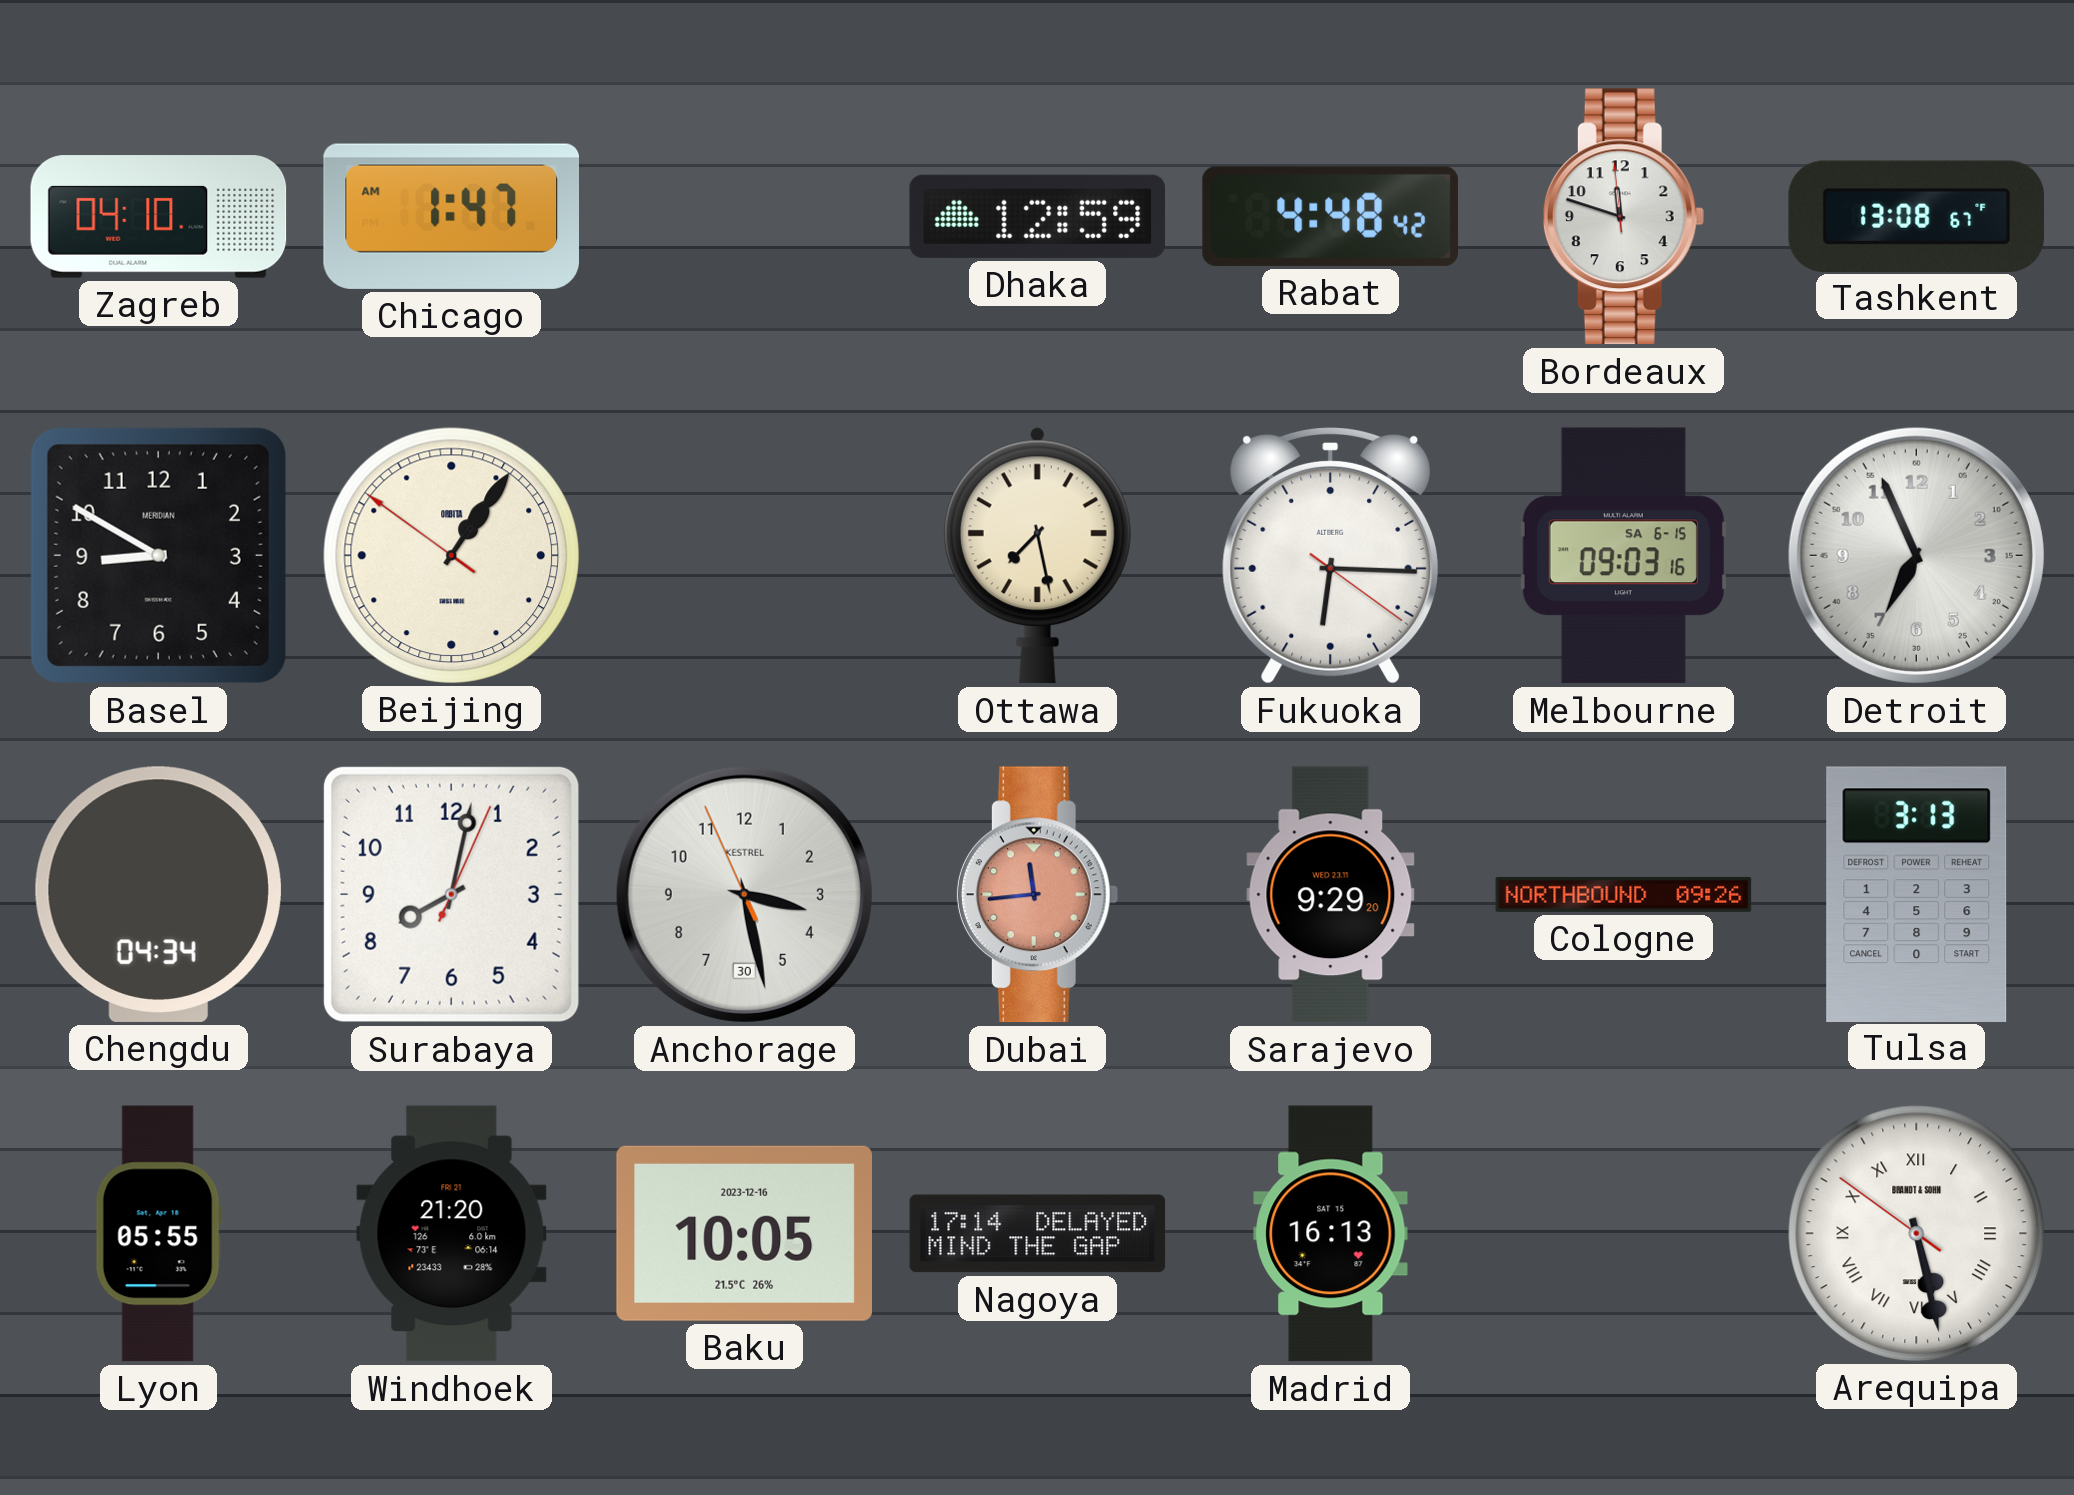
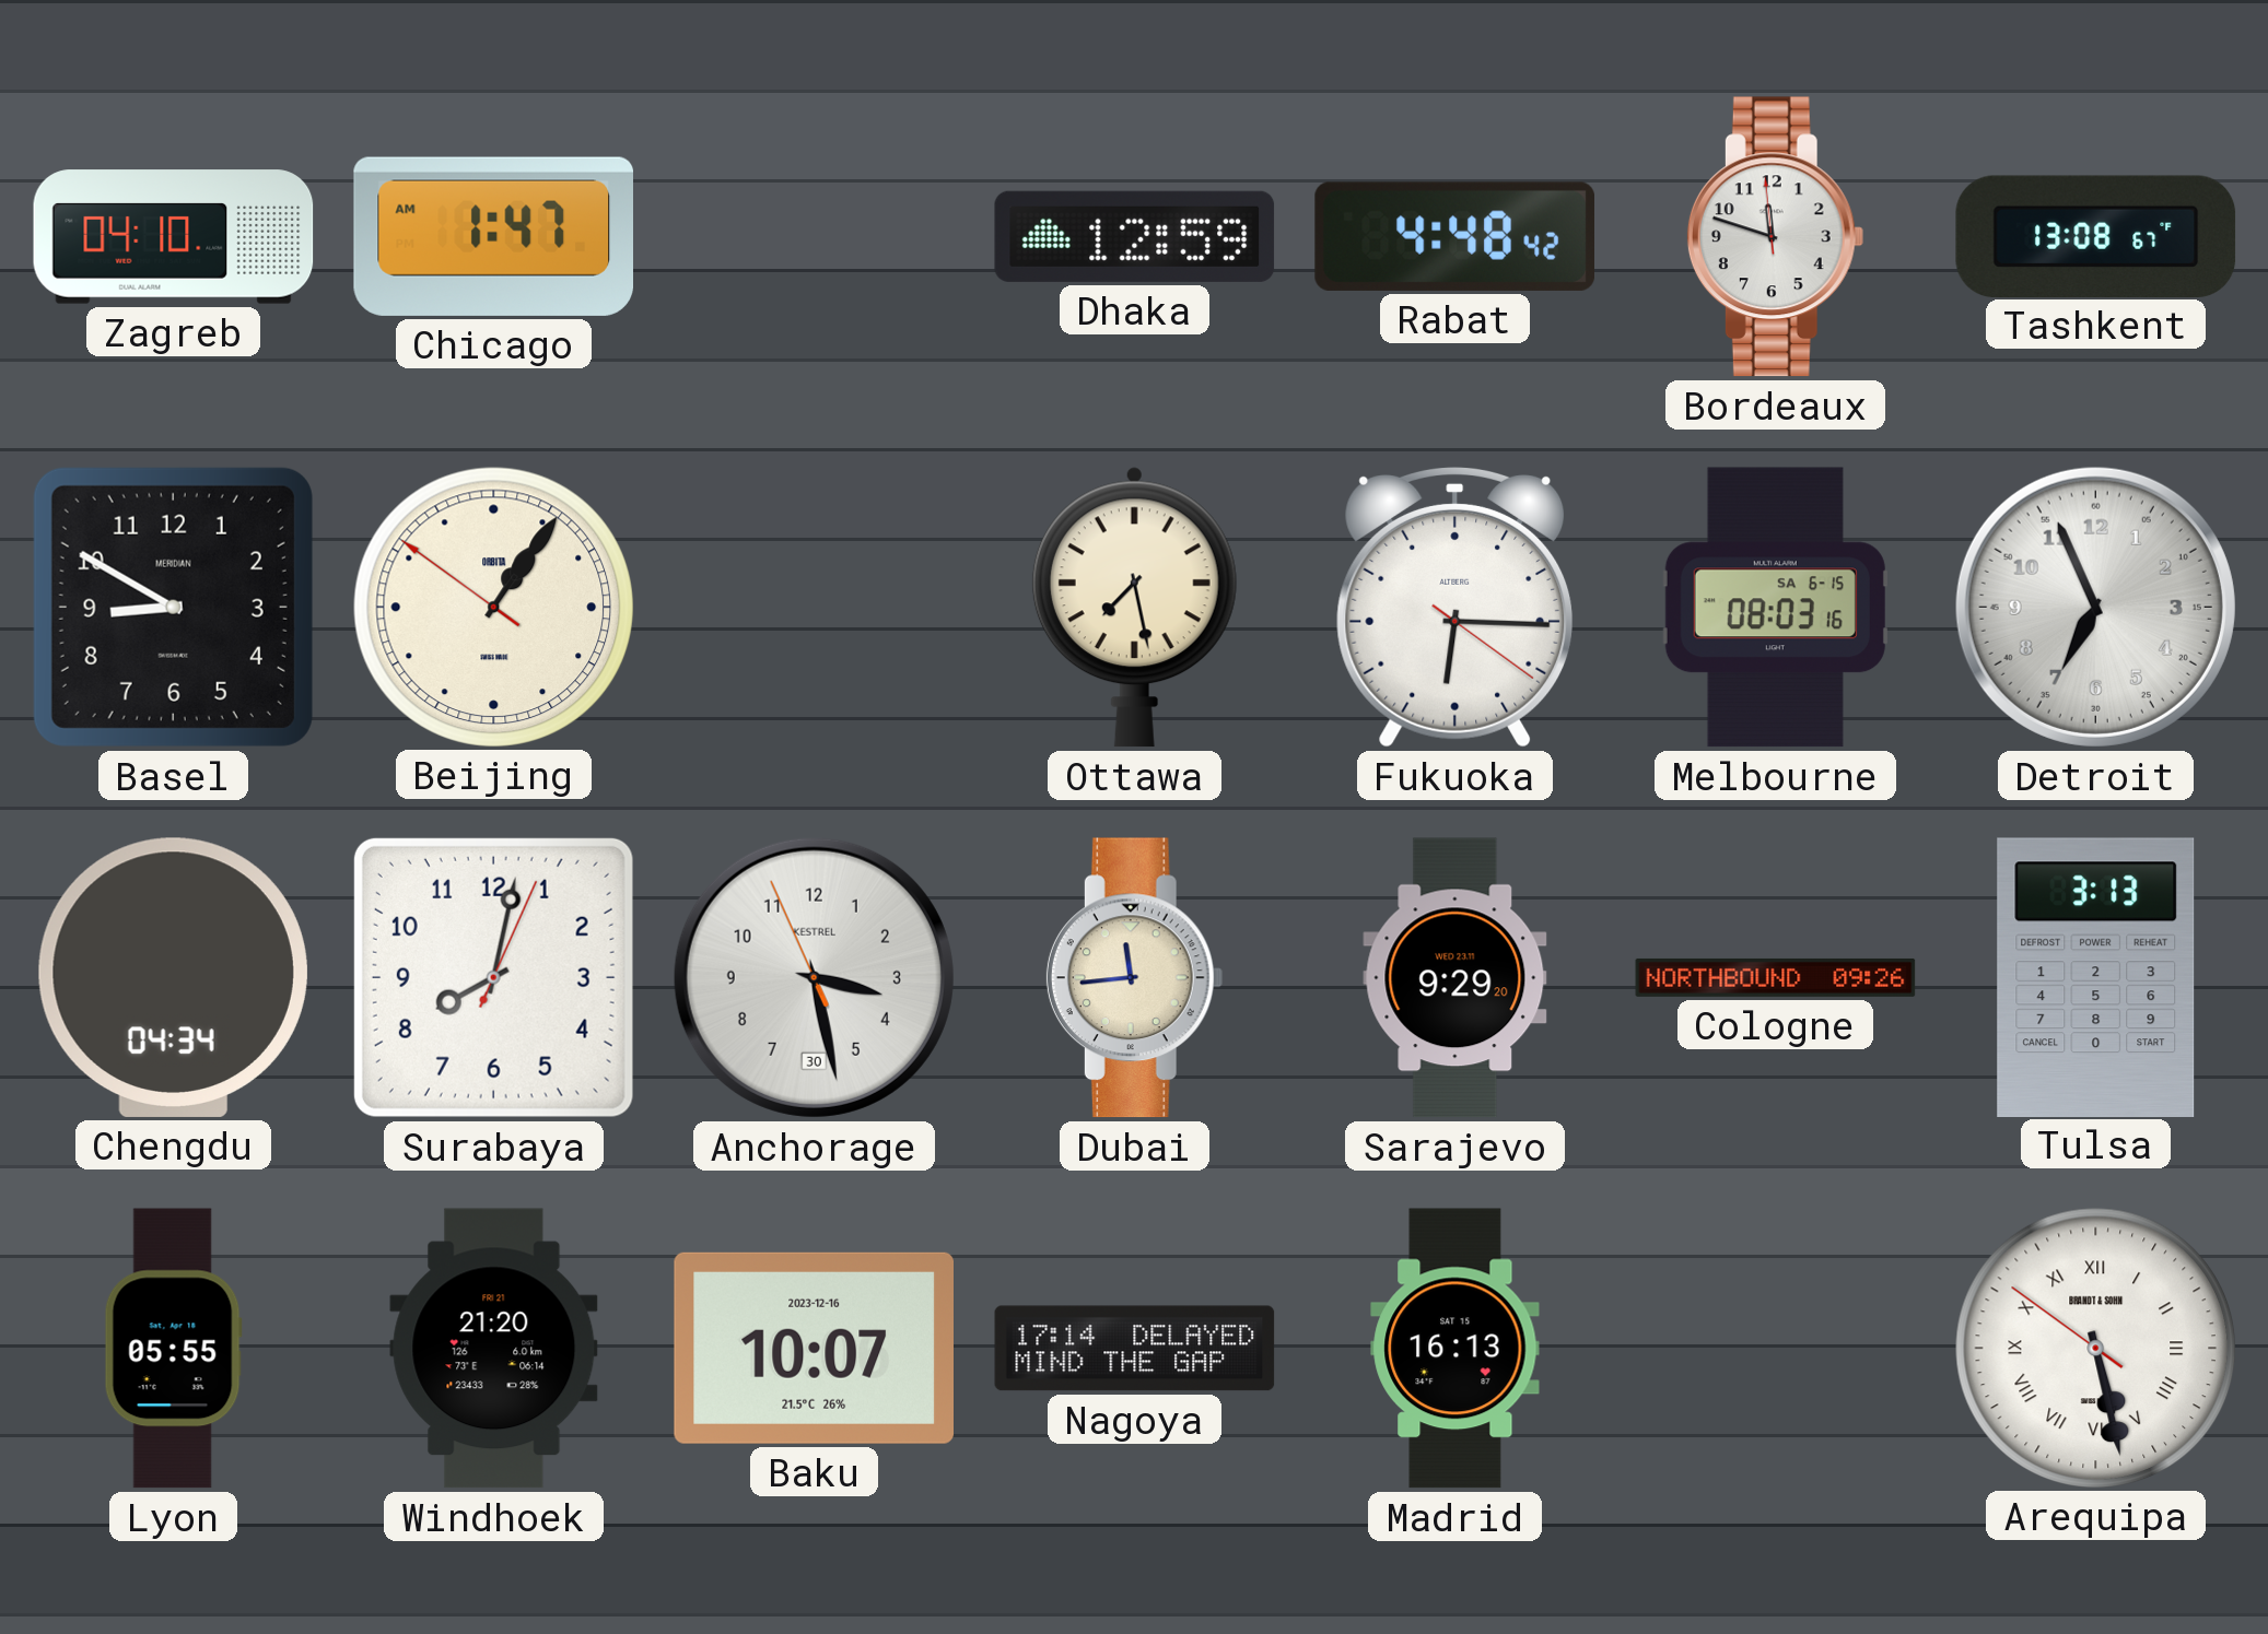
Melbourne: 09:03 -> 08:03 (1775, 608)
Dubai dial: salmon -> cream (1134, 978)
Baku: 10:05 -> 10:07 (814, 1348)
